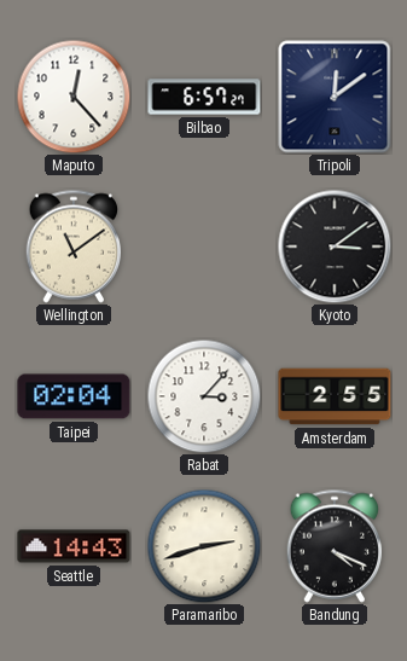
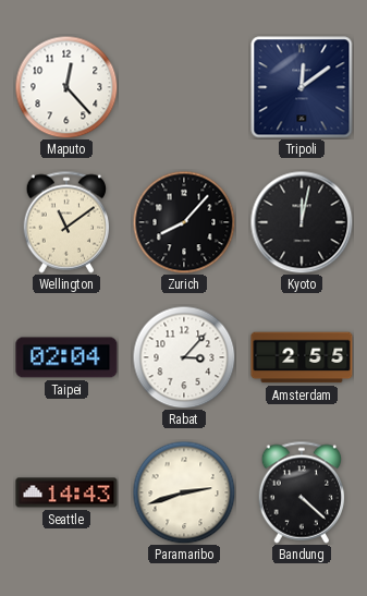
Bilbao: 6:57 -> none (204, 97)
Zurich: none -> 8:07 (184, 222)
Kyoto: 3:09 -> 12:02 (302, 222)
Bandung: 4:19 -> 4:22 (302, 492)
